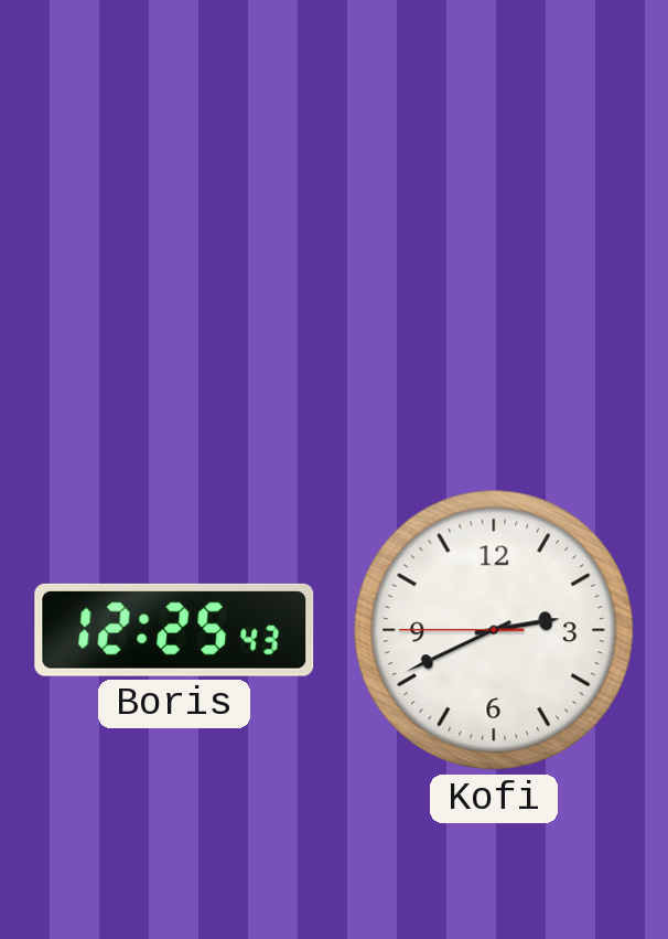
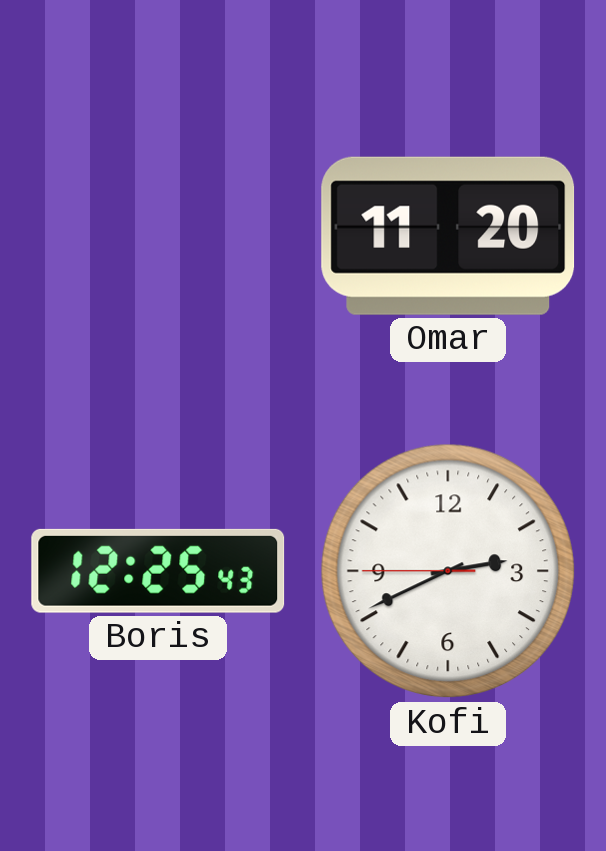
Omar: none -> 11:20 (448, 236)
